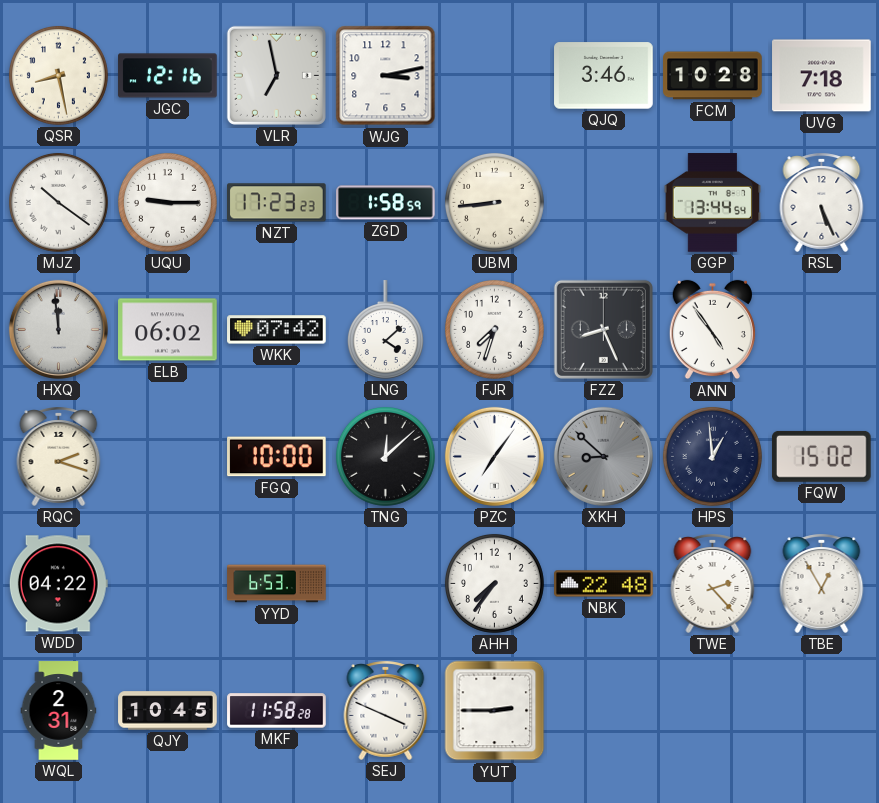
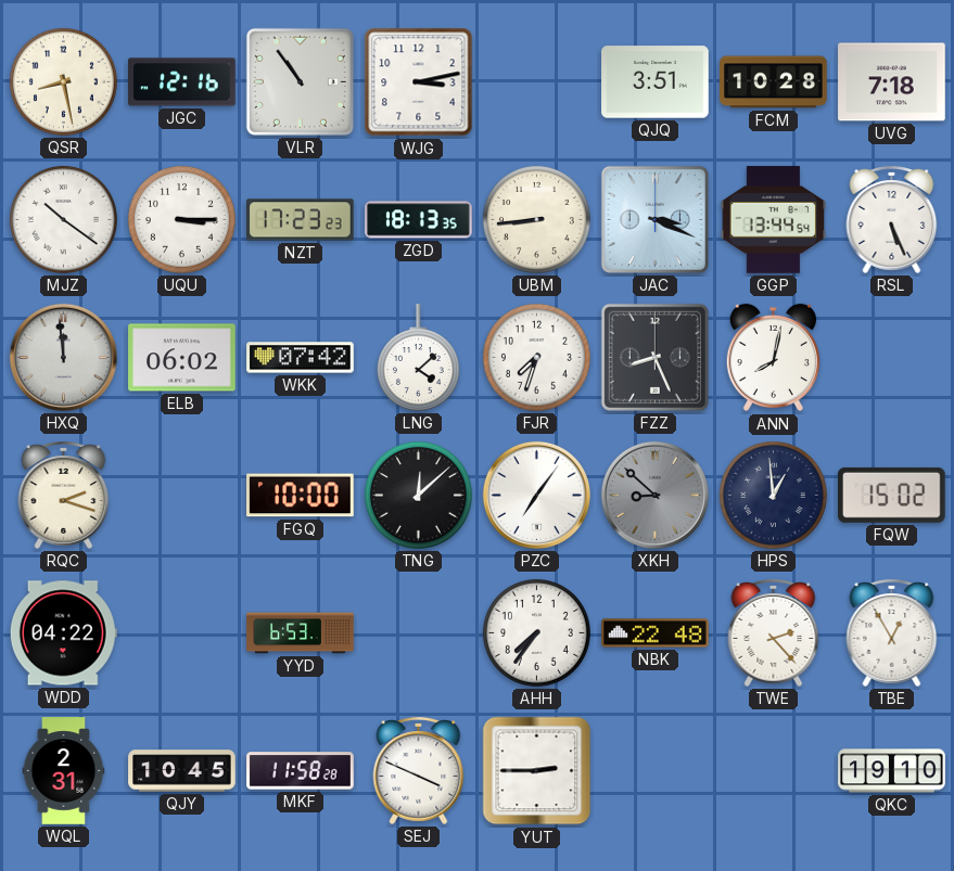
VLR: 6:58 -> 10:54 (300, 81)
QJQ: 3:46 -> 3:51 (656, 82)
UQU: 9:15 -> 3:15 (181, 219)
ZGD: 1:58 -> 18:13 (419, 220)
JAC: none -> 3:19 (654, 219)
ANN: 4:54 -> 8:02 (773, 358)
QKC: none -> 19:10 (892, 771)
